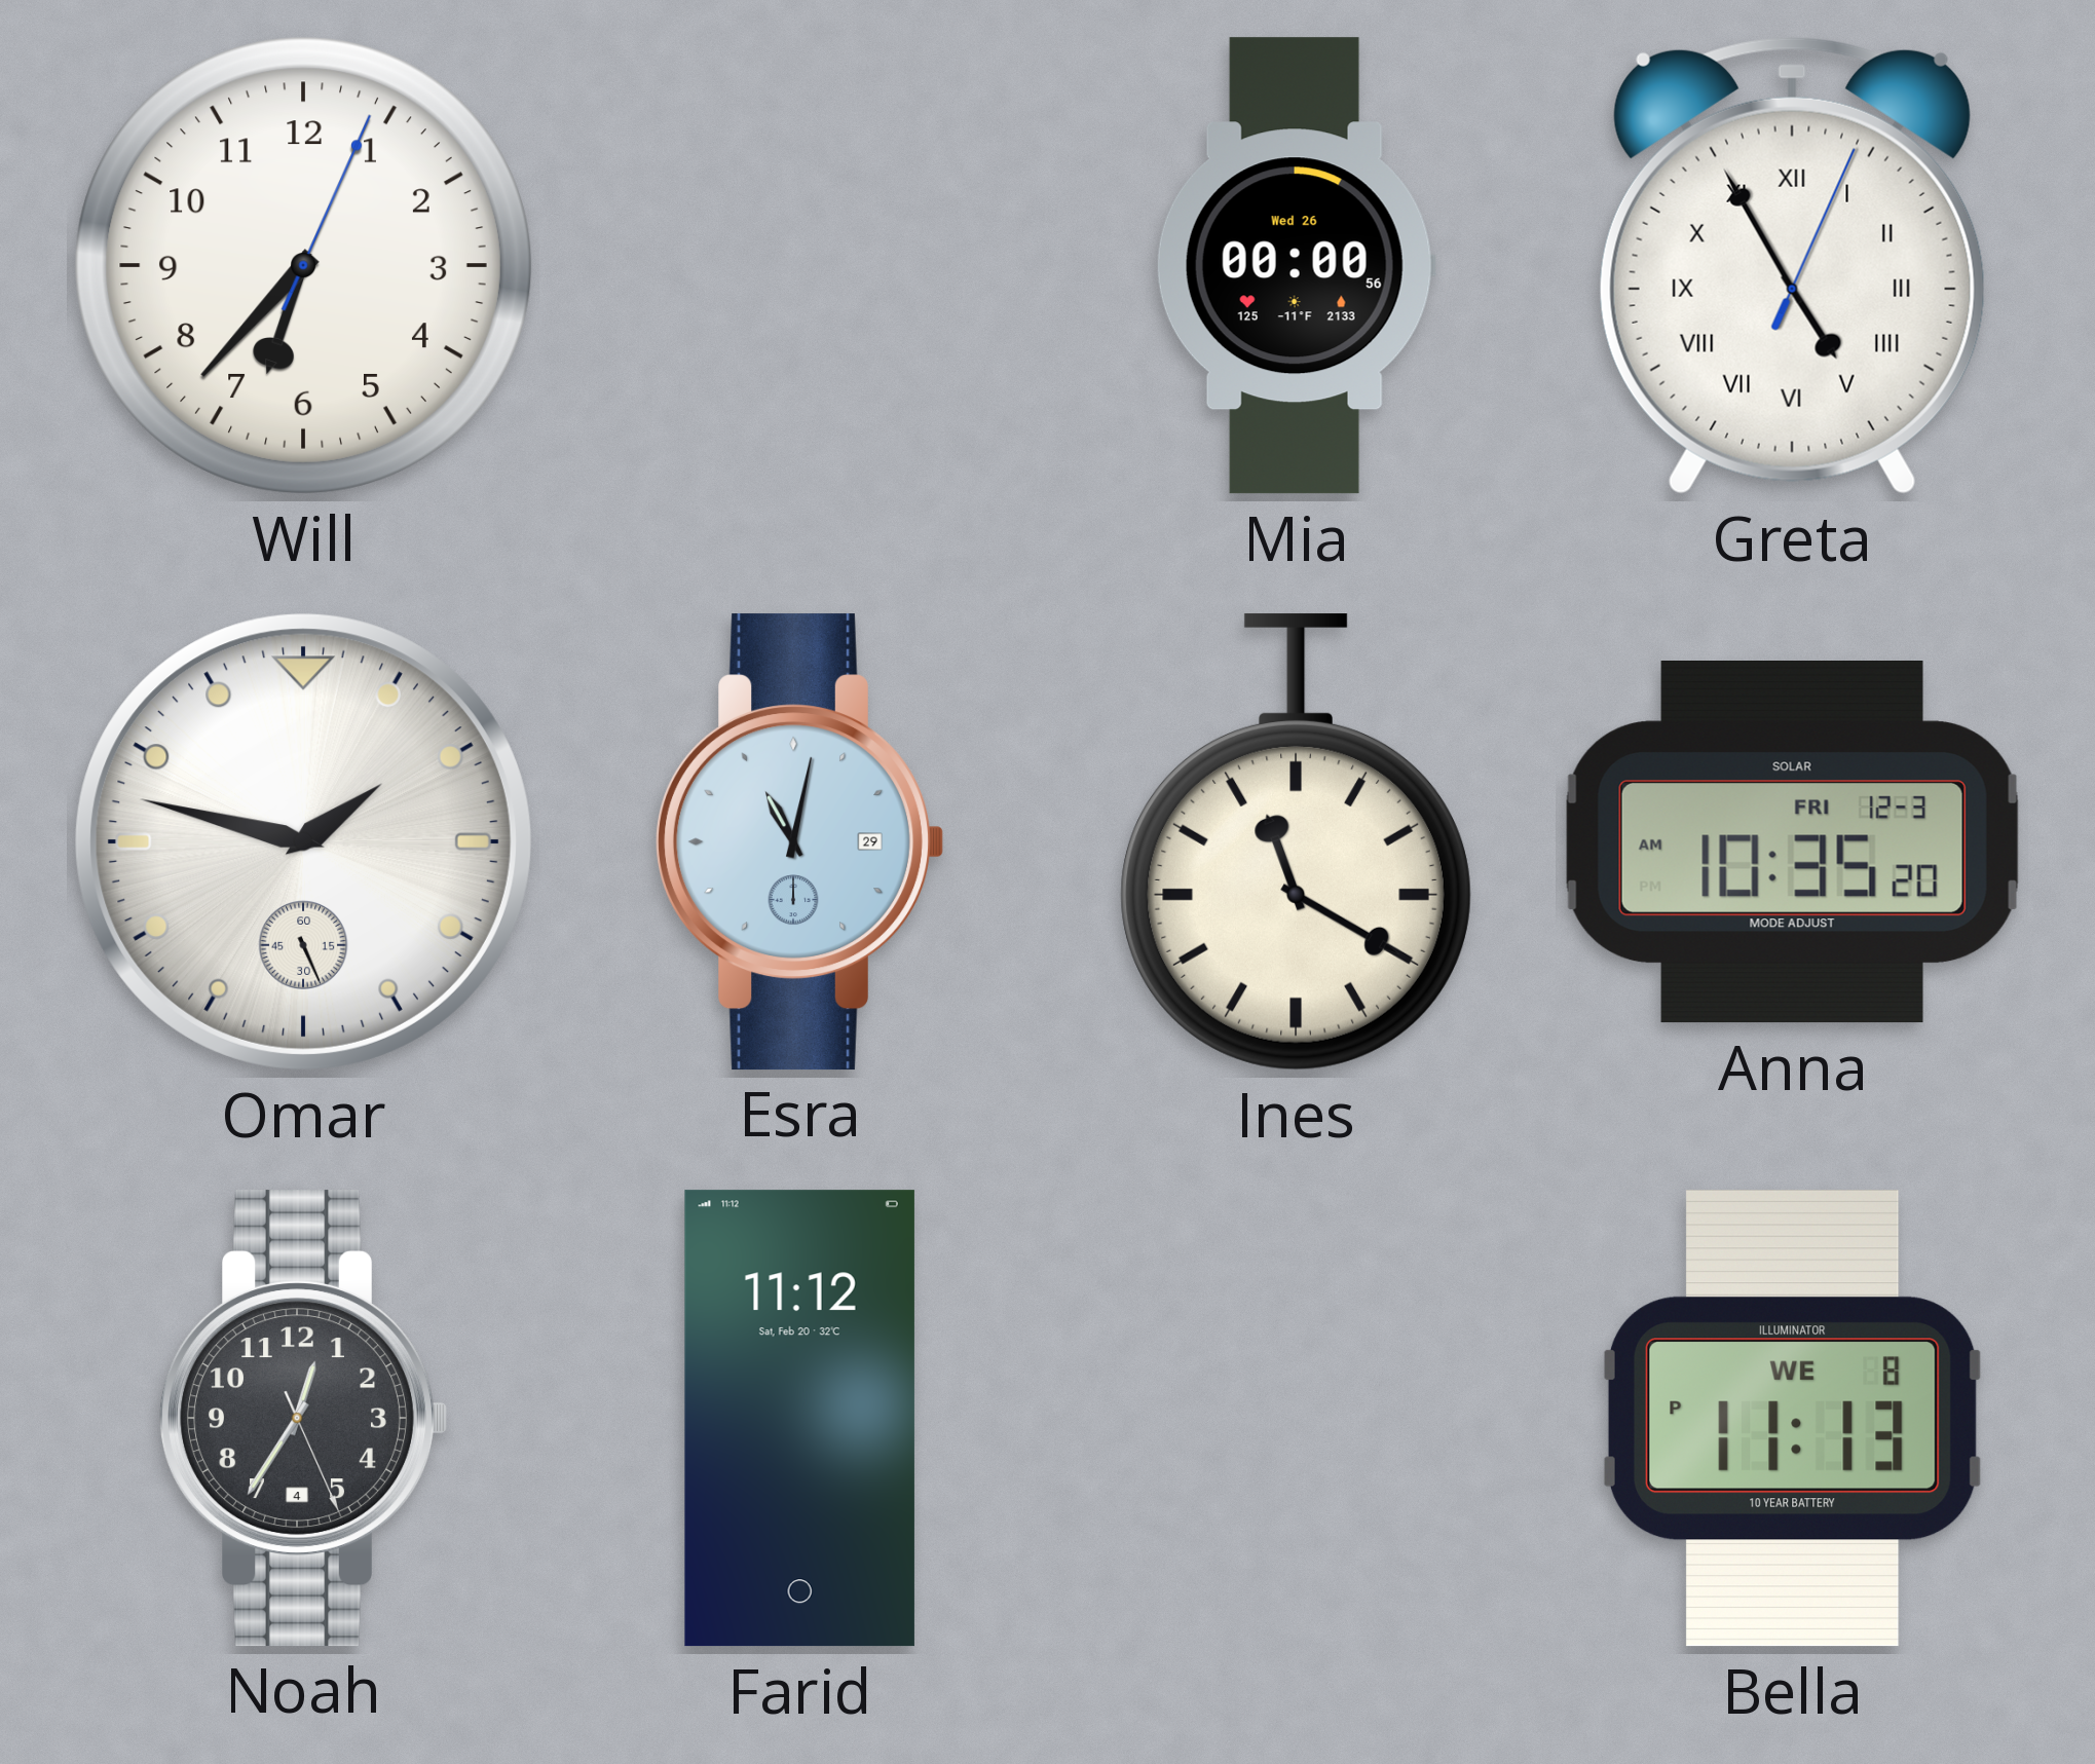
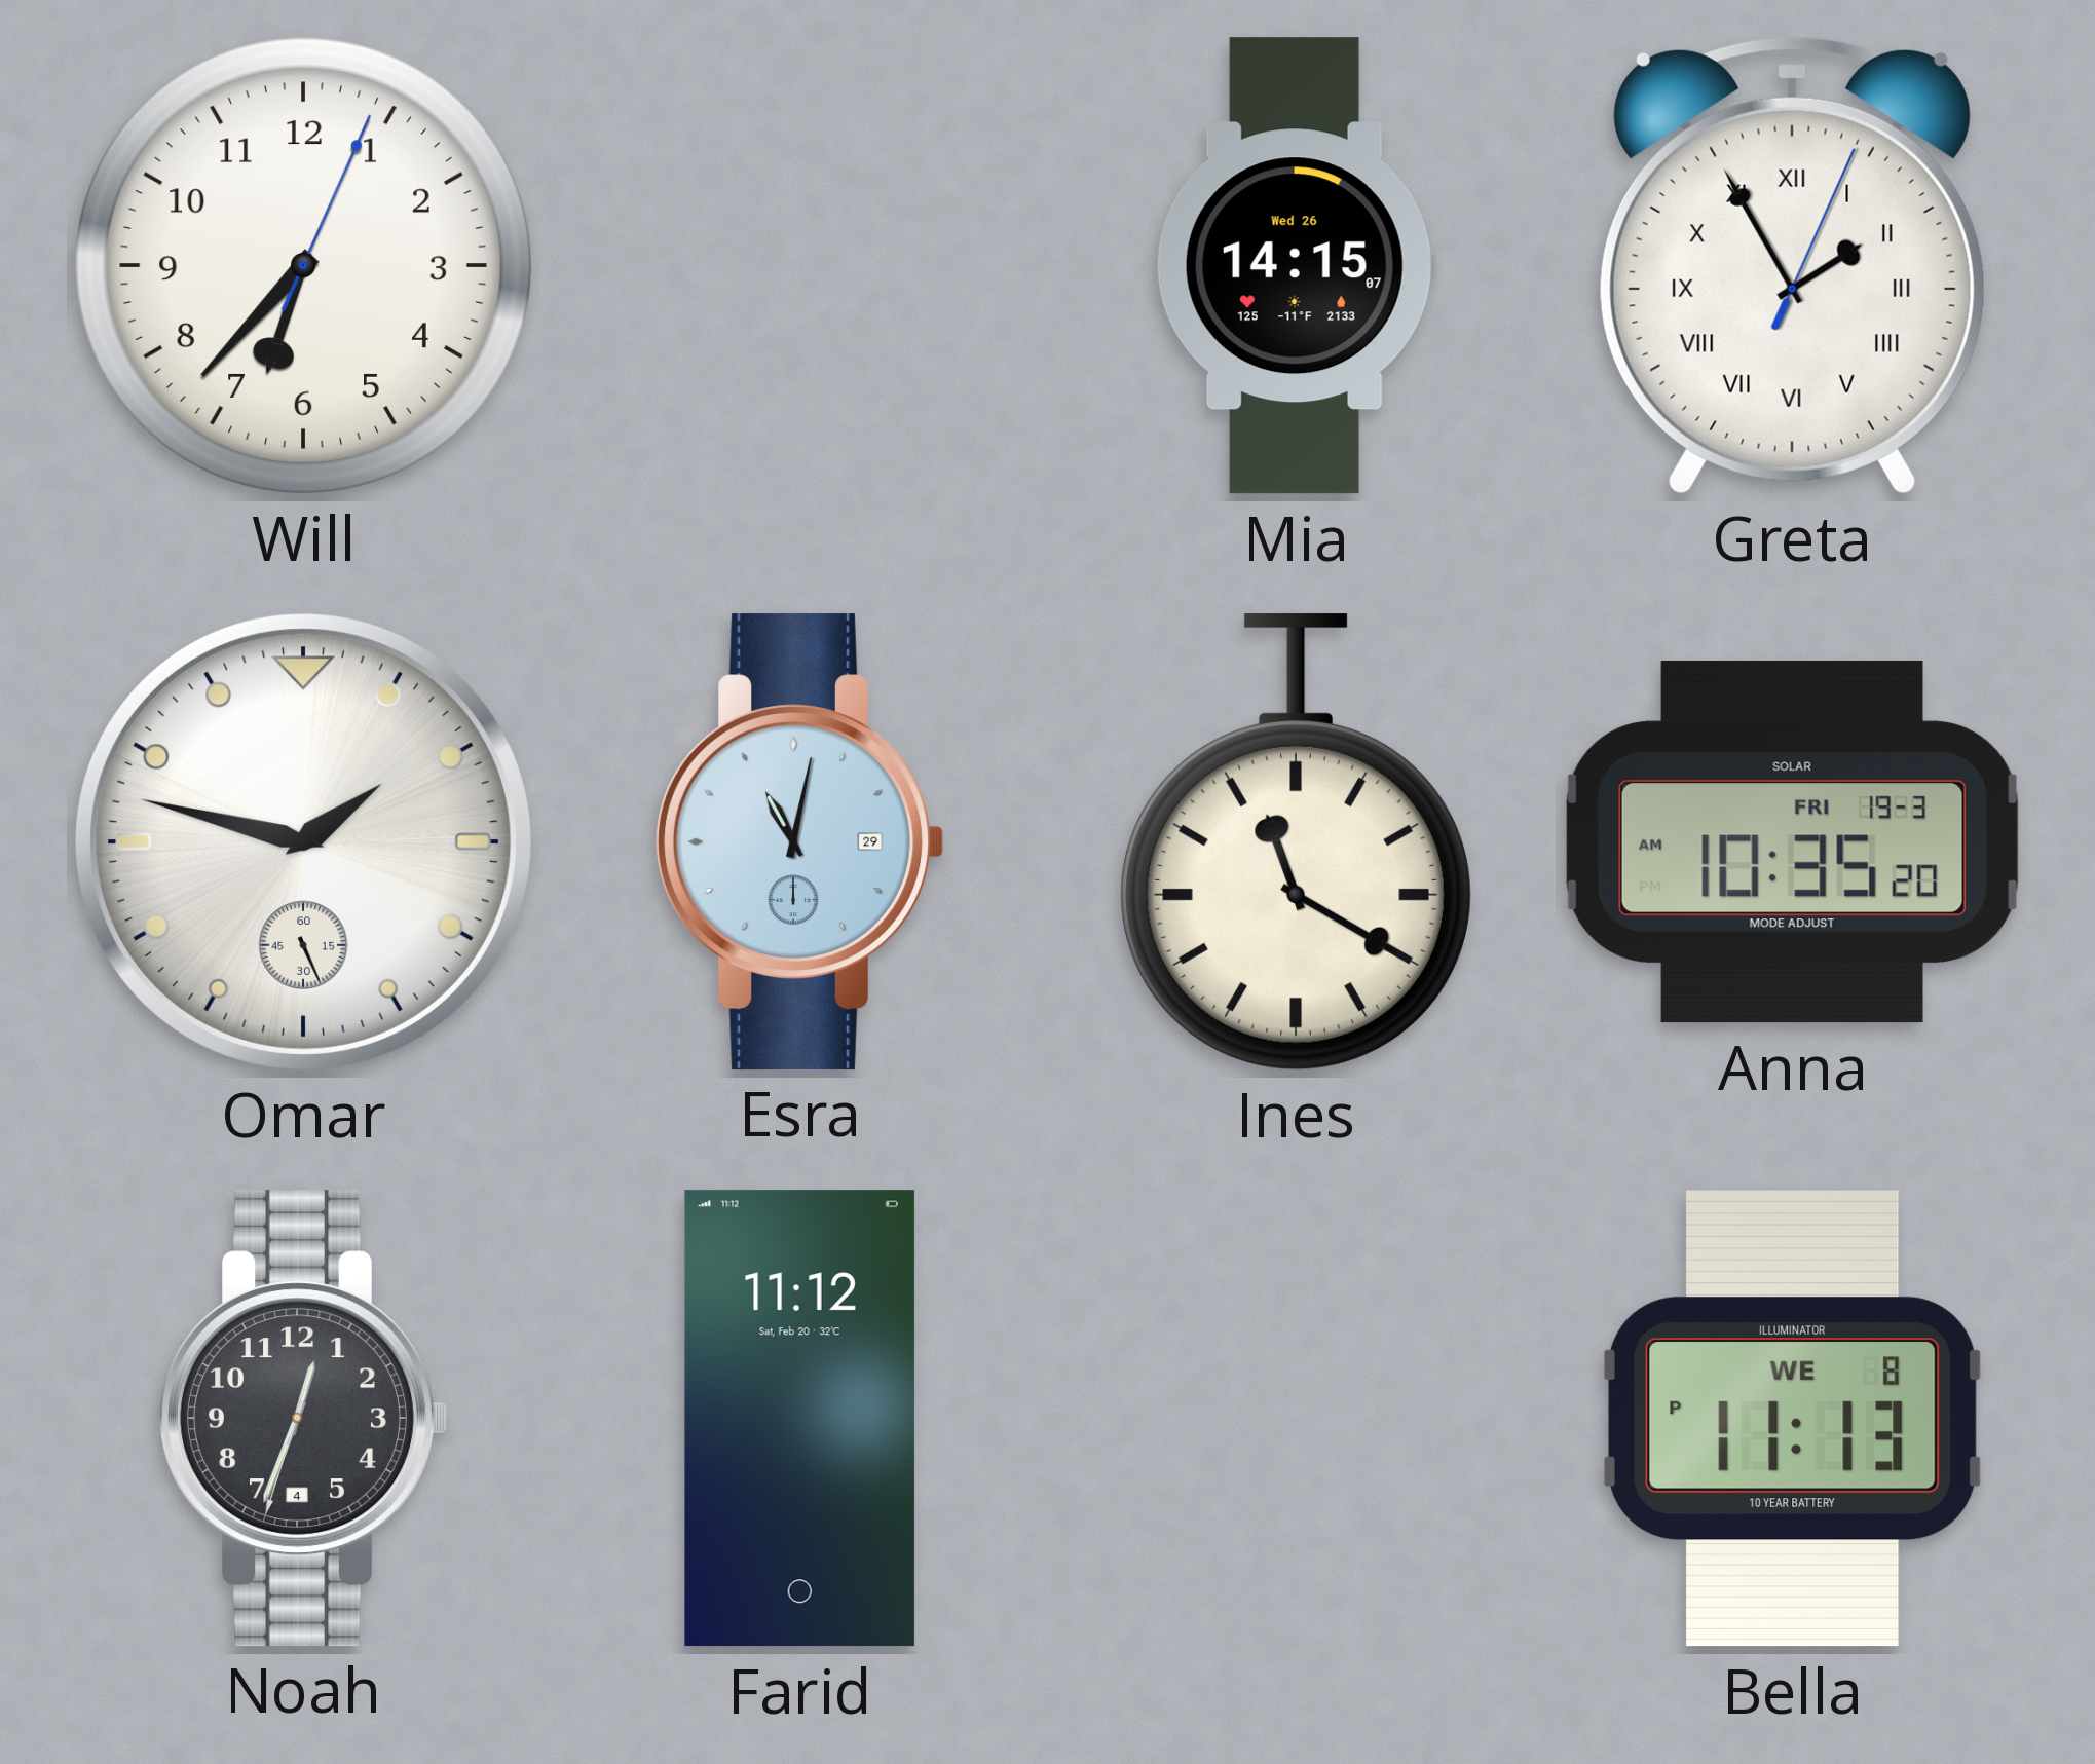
Mia: 00:00 -> 14:15 (1296, 266)
Greta: 4:55 -> 1:55 (1792, 265)
Anna date: FRI 12-3 -> FRI 19-3 (1792, 842)
Noah: 12:35 -> 12:33 (304, 1419)
